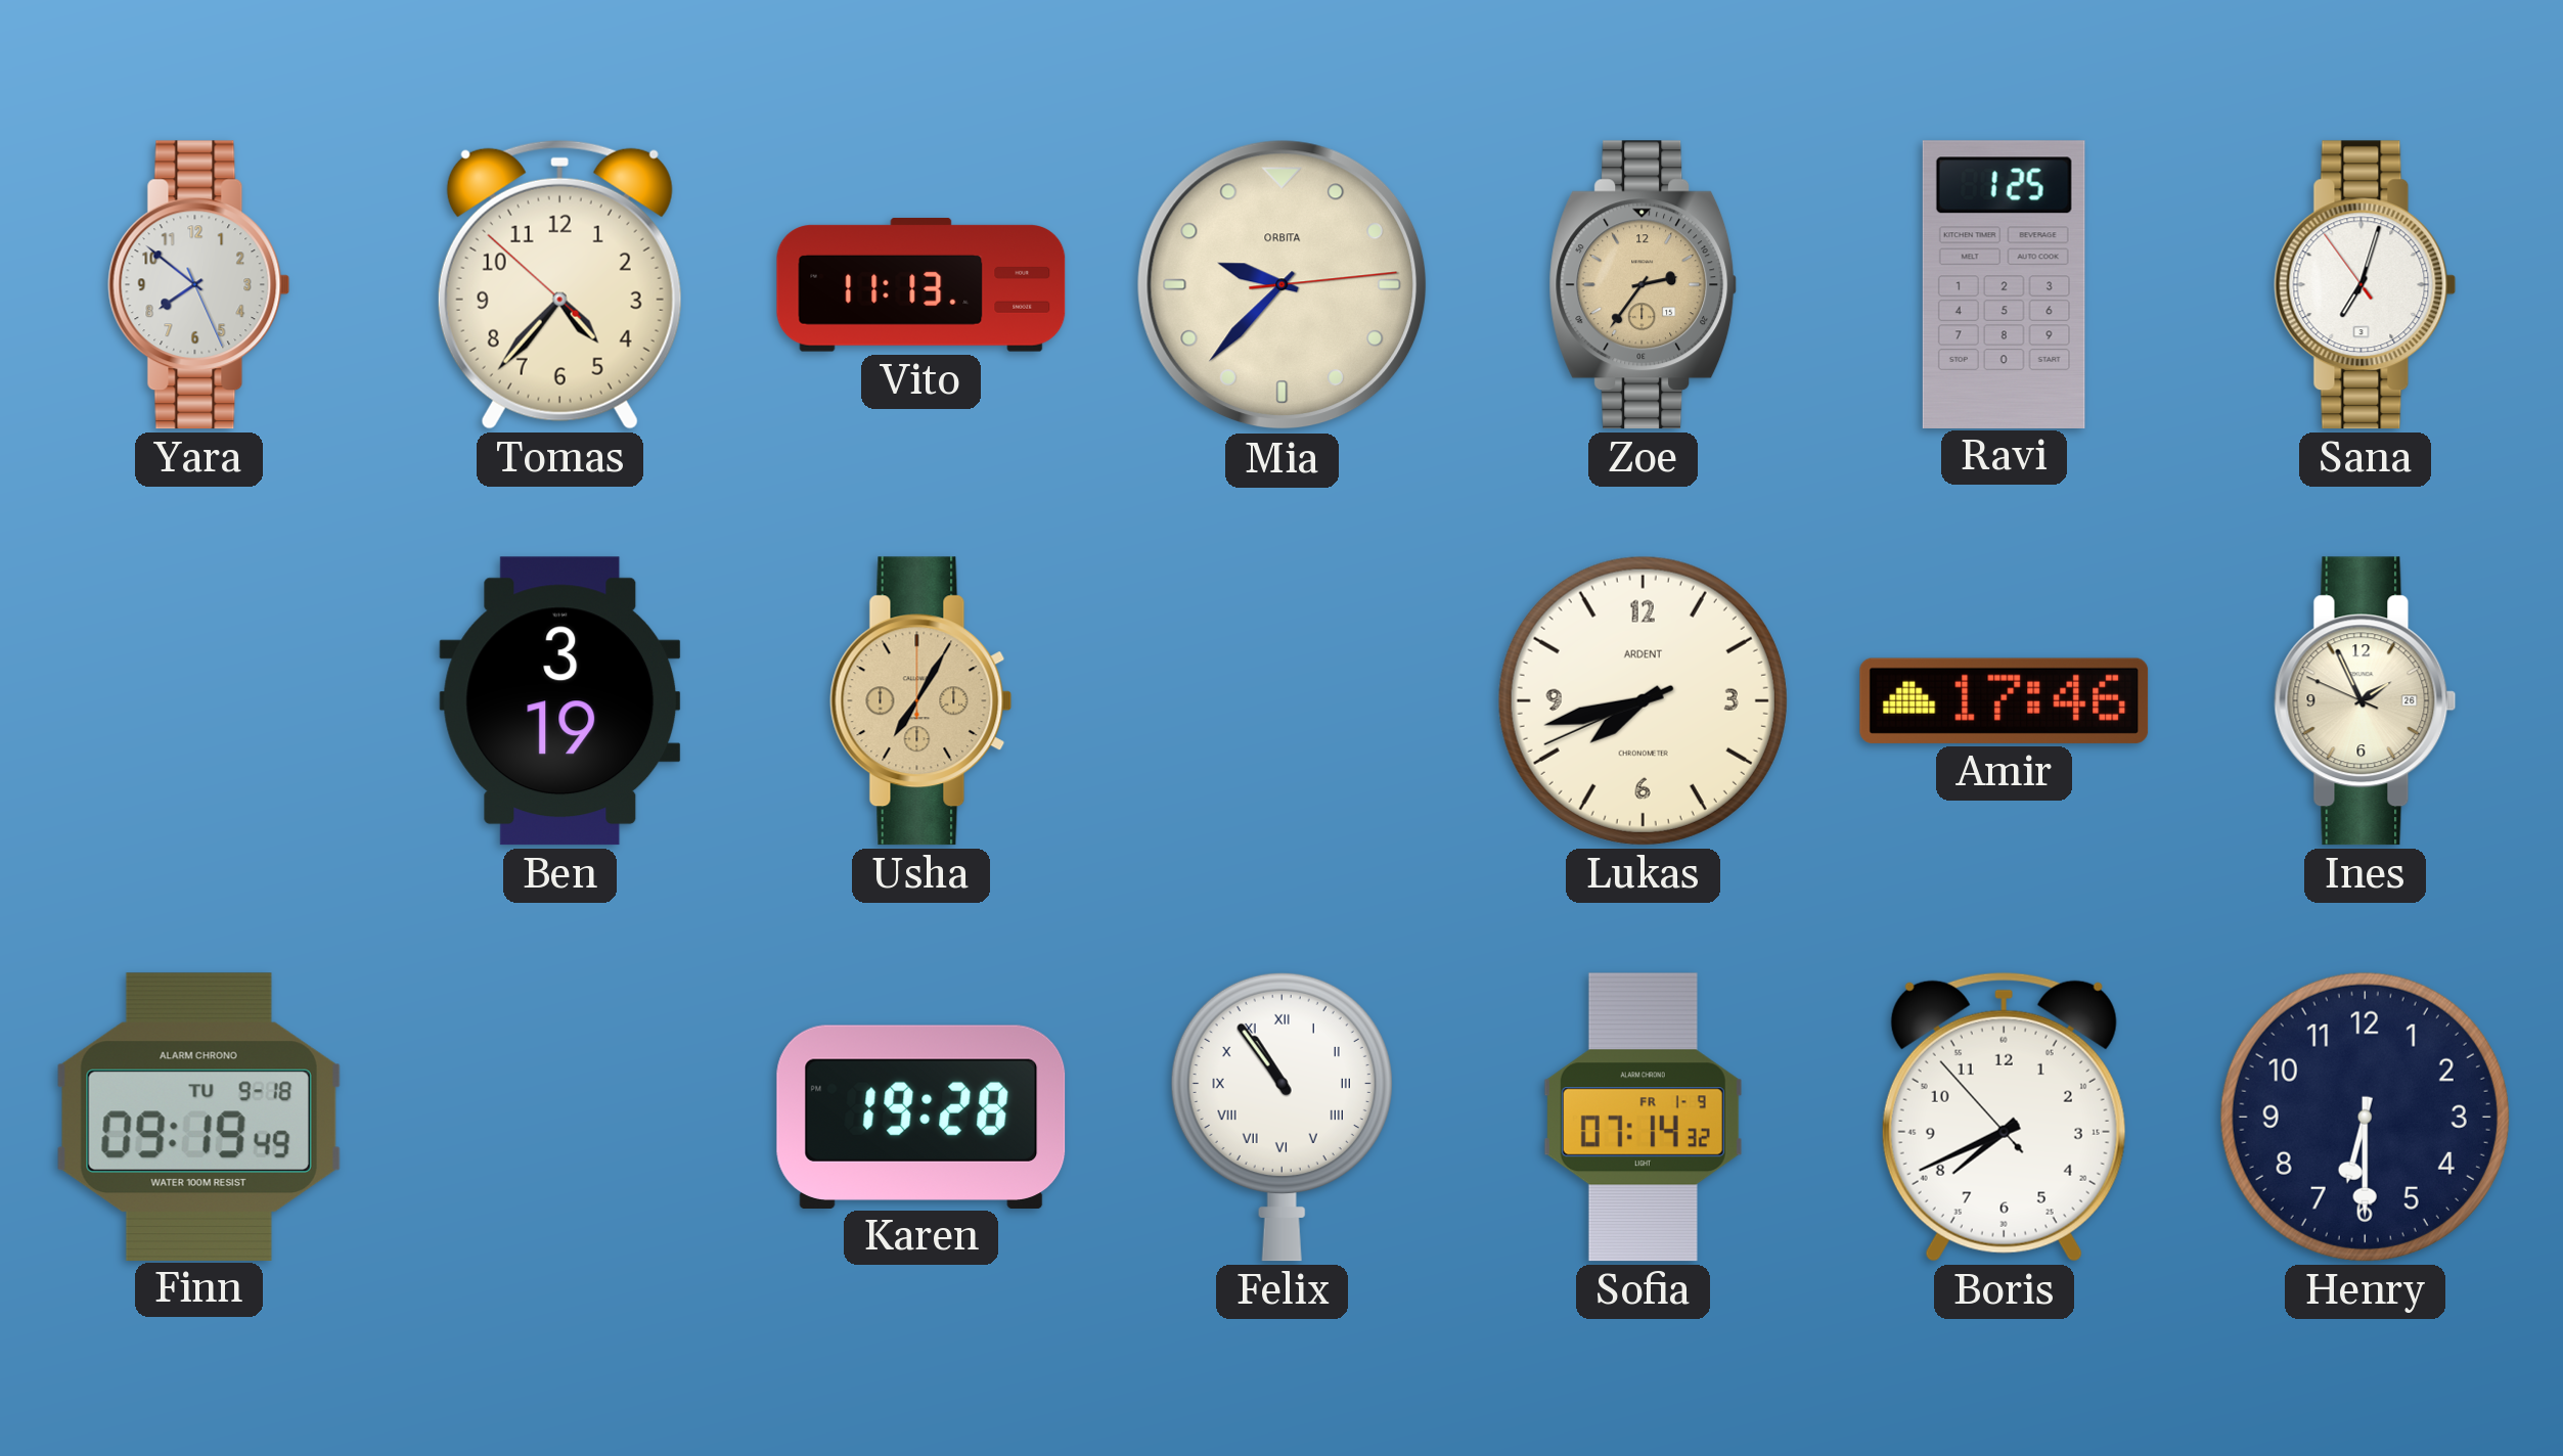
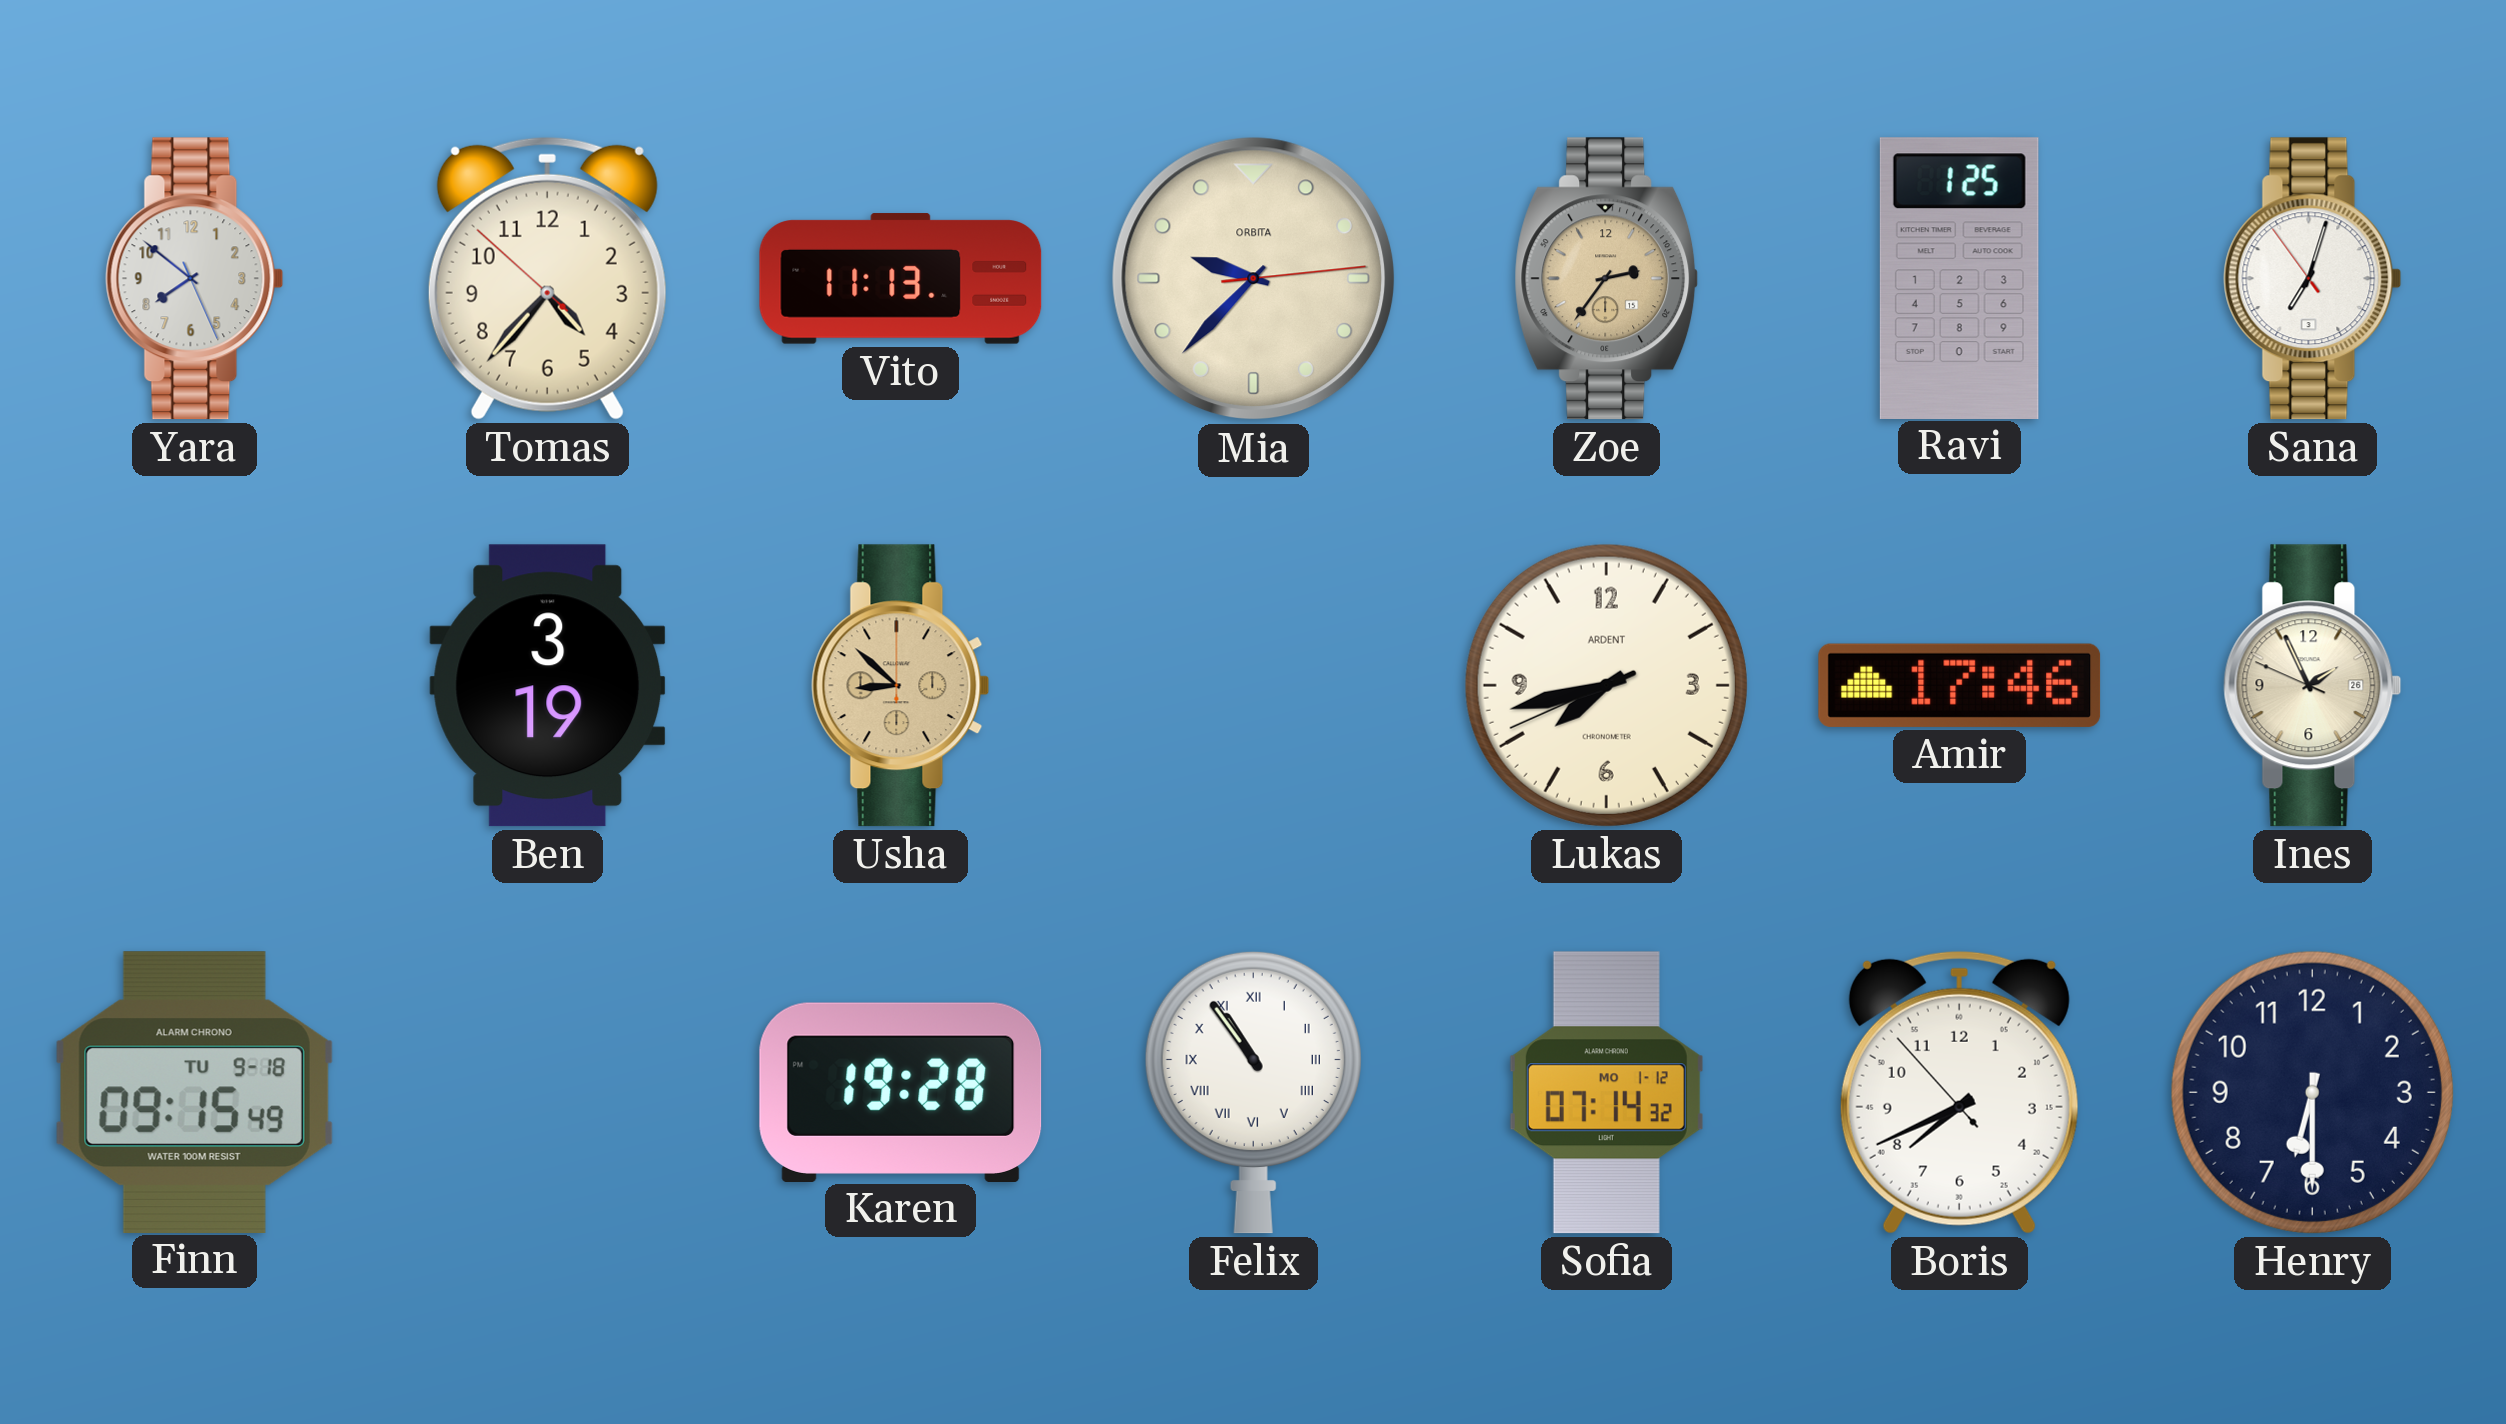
Usha: 7:05 -> 8:52 (901, 686)
Finn: 09:19 -> 09:15 (194, 1092)
Sofia date: FR 1-9 -> MO 1-12 (1606, 1093)
